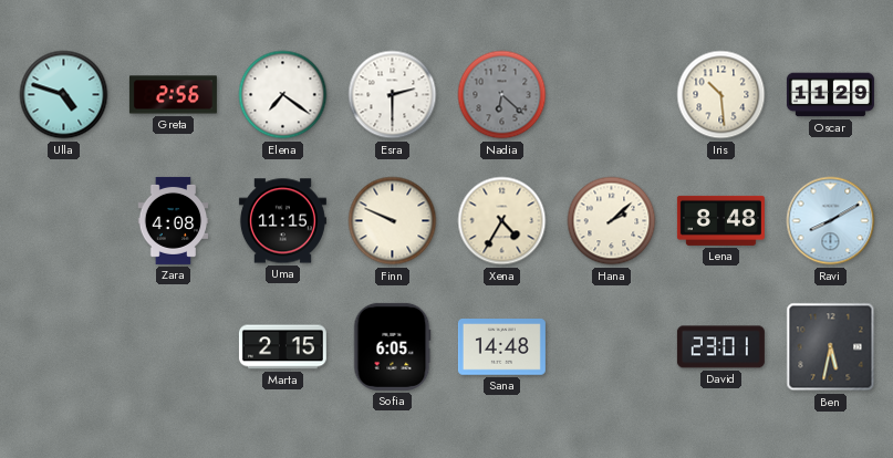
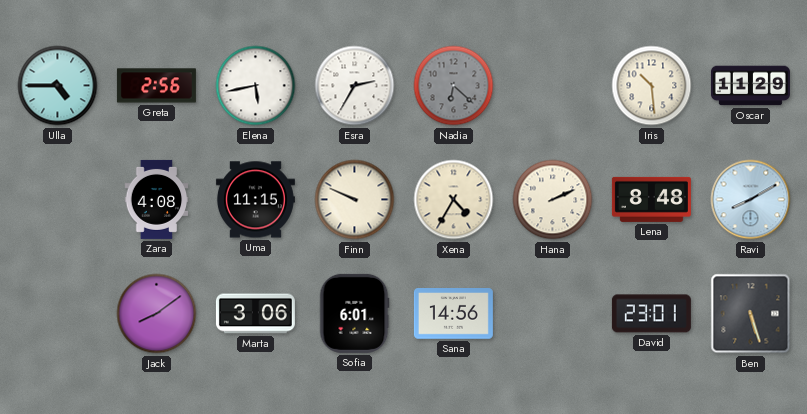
Ulla: 4:48 -> 4:45 (58, 86)
Elena: 7:21 -> 5:43 (256, 86)
Esra: 2:30 -> 2:35 (355, 86)
Hana: 2:08 -> 2:11 (553, 200)
Jack: none -> 8:09 (157, 314)
Marta: 2:15 -> 3:06 (255, 314)
Sofia: 6:05 -> 6:01 (354, 313)
Sana: 14:48 -> 14:56 (453, 314)
Ben: 5:32 -> 5:27 (751, 314)
